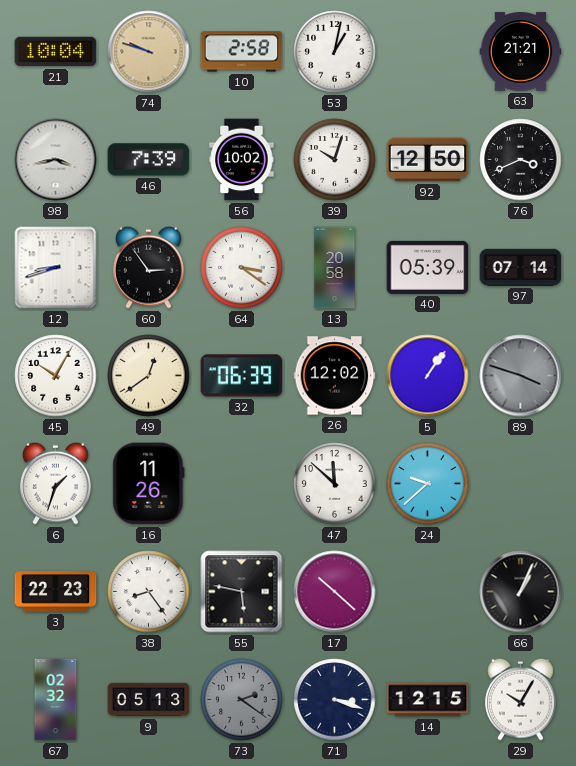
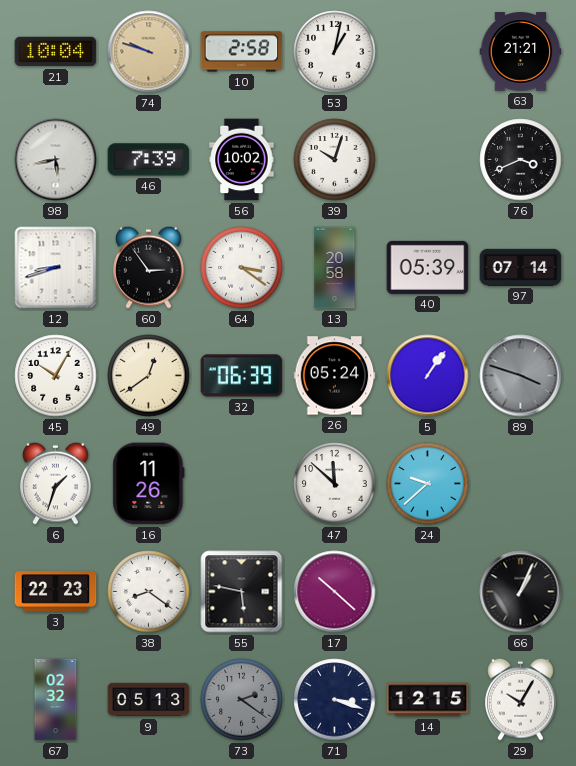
98: 3:43 -> 5:43 (56, 160)
92: 12:50 -> none (428, 160)
26: 12:02 -> 05:24 (335, 376)
38: 8:24 -> 8:21 (149, 592)
